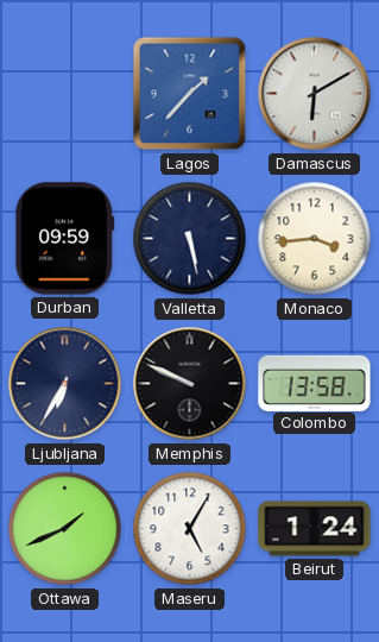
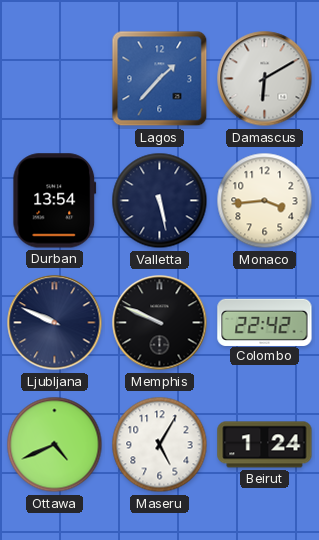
Durban: 09:59 -> 13:54 (55, 201)
Ljubljana: 6:35 -> 9:49 (55, 323)
Colombo: 13:58 -> 22:42 (265, 322)
Ottawa: 1:41 -> 4:41 (55, 445)
